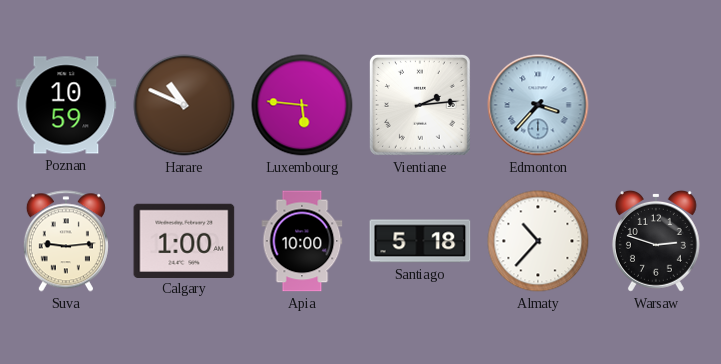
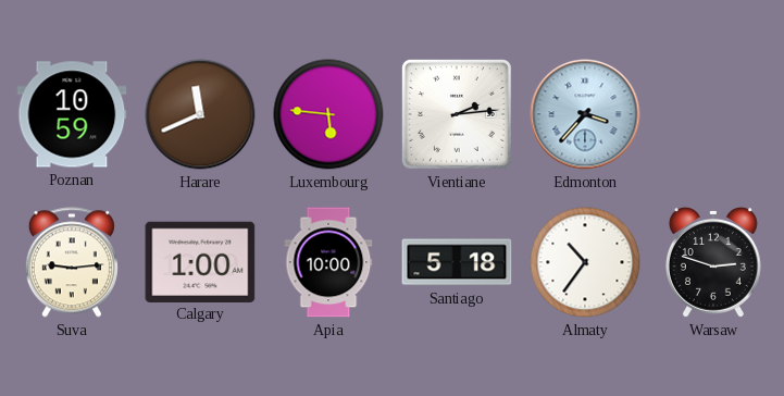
Harare: 10:49 -> 11:41 (200, 114)
Almaty: 10:37 -> 10:36 (585, 262)
